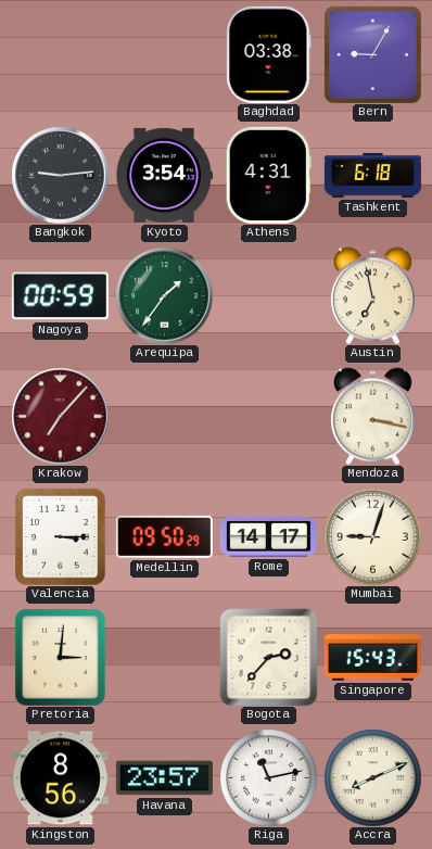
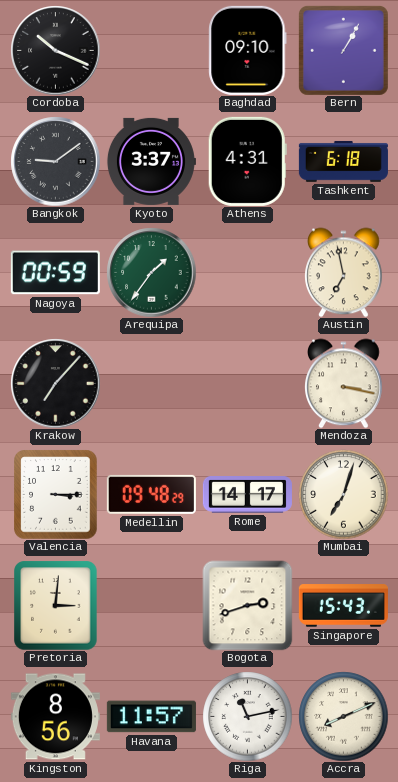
Cordoba: none -> 10:19 (55, 50)
Baghdad: 03:38 -> 09:10 (248, 50)
Bern: 9:05 -> 1:05 (343, 50)
Bangkok: 9:14 -> 9:09 (55, 161)
Kyoto: 3:54 -> 3:37 (151, 161)
Krakow dial: burgundy -> black (55, 383)
Medellin: 09:50 -> 09:48 (151, 494)
Mumbai: 9:03 -> 7:03 (343, 494)
Bogota: 2:37 -> 2:42 (247, 605)
Havana: 23:57 -> 11:57 (151, 717)
